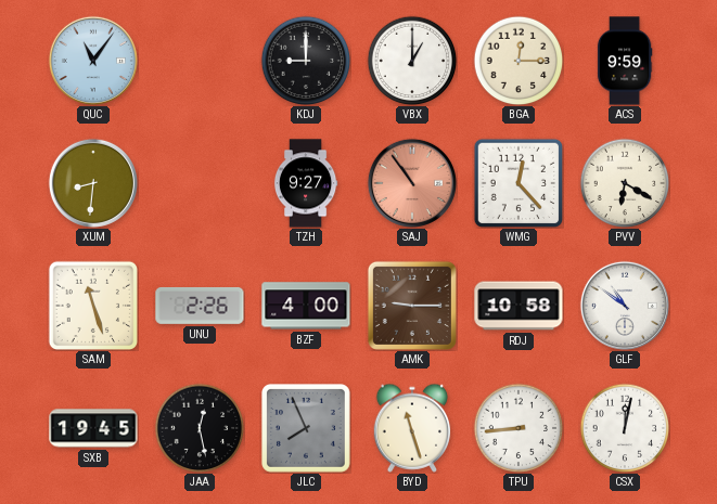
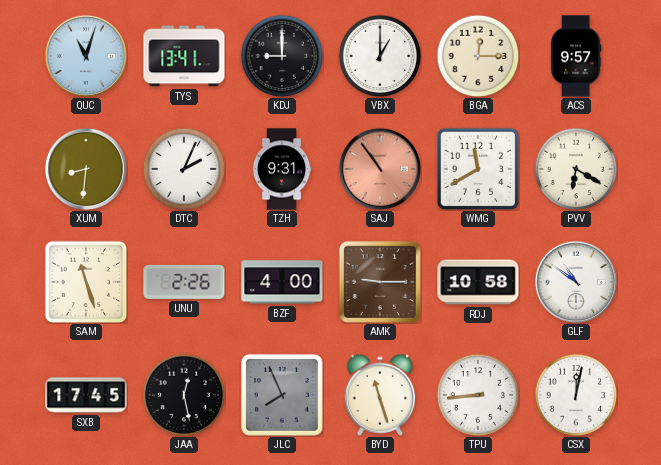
QUC: 11:06 -> 11:03 (86, 56)
TYS: none -> 13:41 (184, 56)
ACS: 9:59 -> 9:57 (576, 56)
DTC: none -> 2:04 (184, 169)
TZH: 9:27 -> 9:31 (282, 169)
WMG: 12:23 -> 11:40 (477, 168)
SXB: 19:45 -> 17:45 (86, 395)
